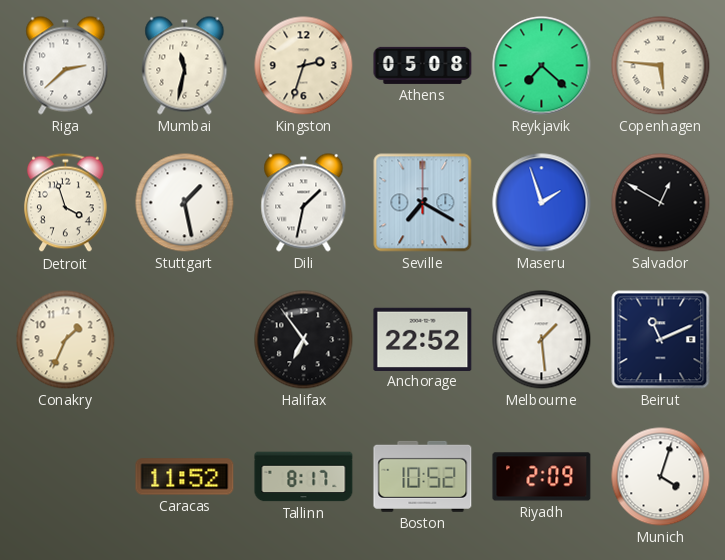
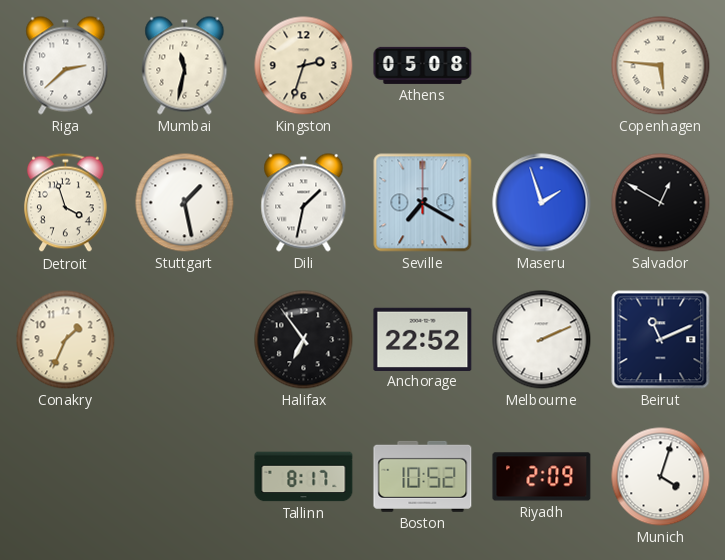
Reykjavik: 7:22 -> none (542, 66)
Melbourne: 1:29 -> 2:11 (542, 340)
Caracas: 11:52 -> none (185, 477)
